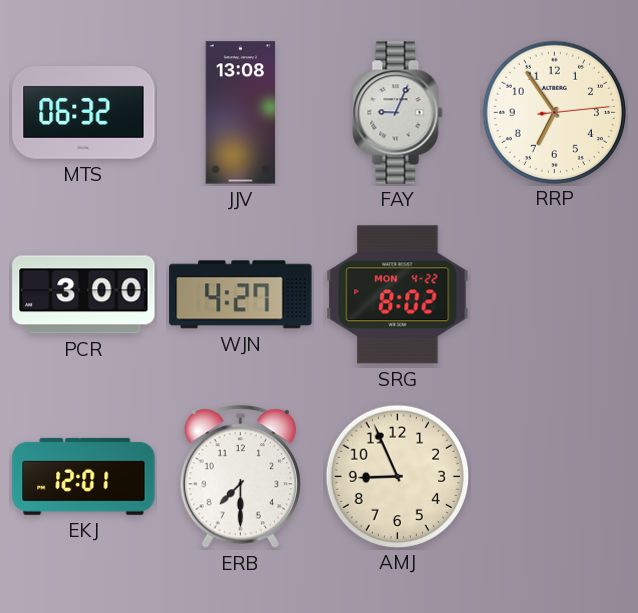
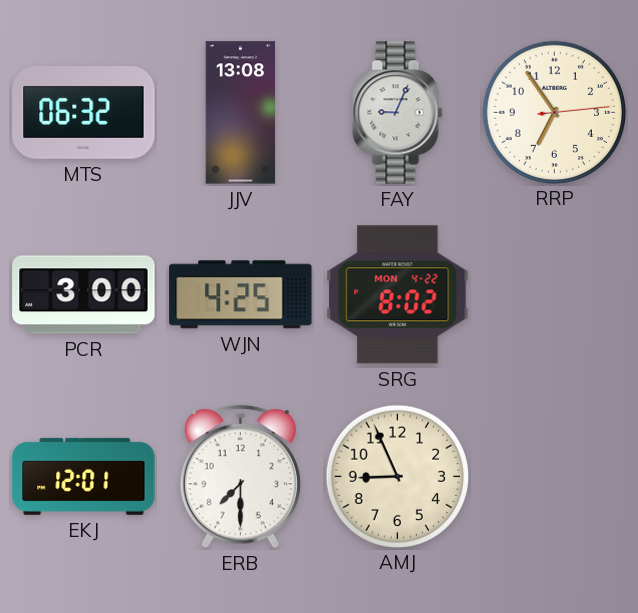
WJN: 4:27 -> 4:25 (241, 295)
